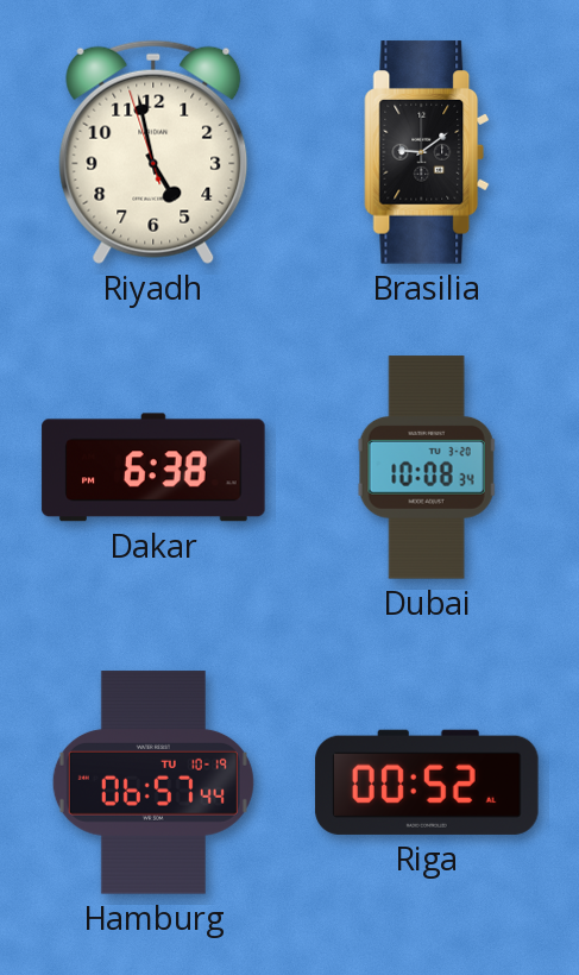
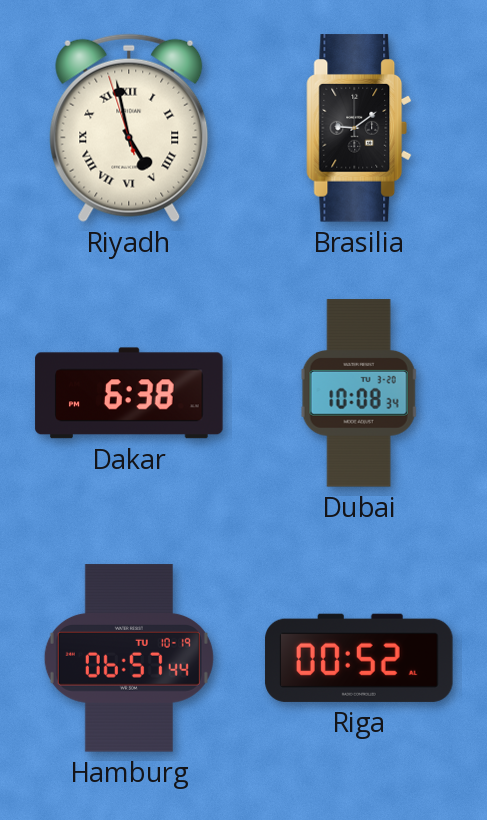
Riyadh numerals: Arabic -> Roman (129, 128)
